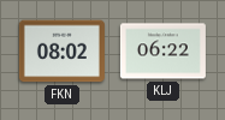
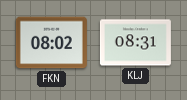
KLJ: 06:22 -> 08:31 (135, 43)
